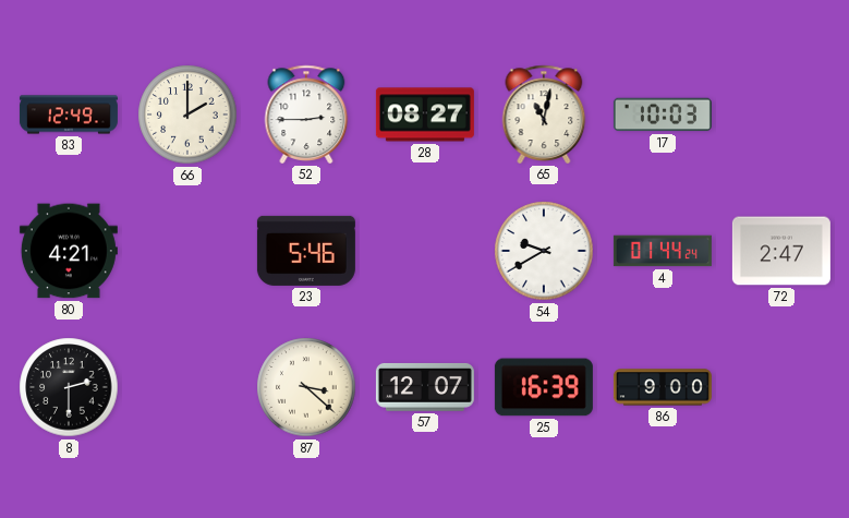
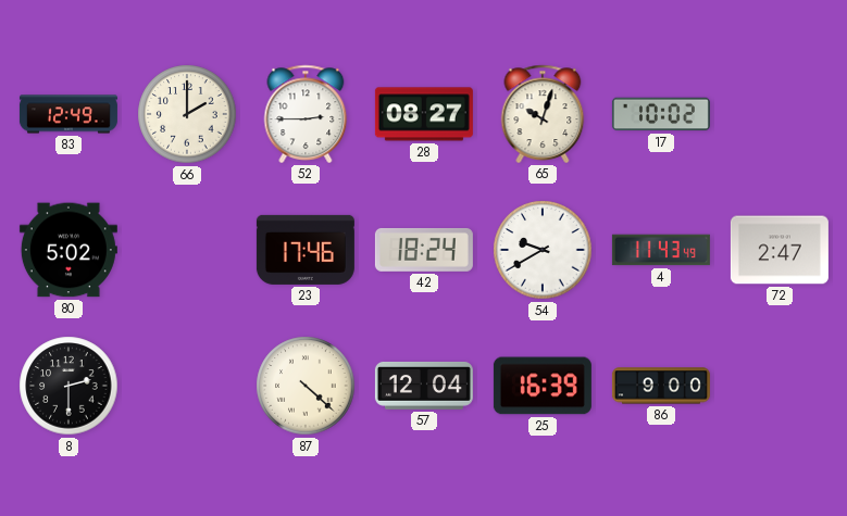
65: 11:02 -> 10:03 (543, 114)
17: 10:03 -> 10:02 (661, 114)
80: 4:21 -> 5:02 (68, 250)
23: 5:46 -> 17:46 (306, 250)
42: none -> 18:24 (424, 250)
4: 01:44 -> 11:43 (661, 250)
87: 3:22 -> 4:22 (306, 386)
57: 12:07 -> 12:04 (424, 386)
